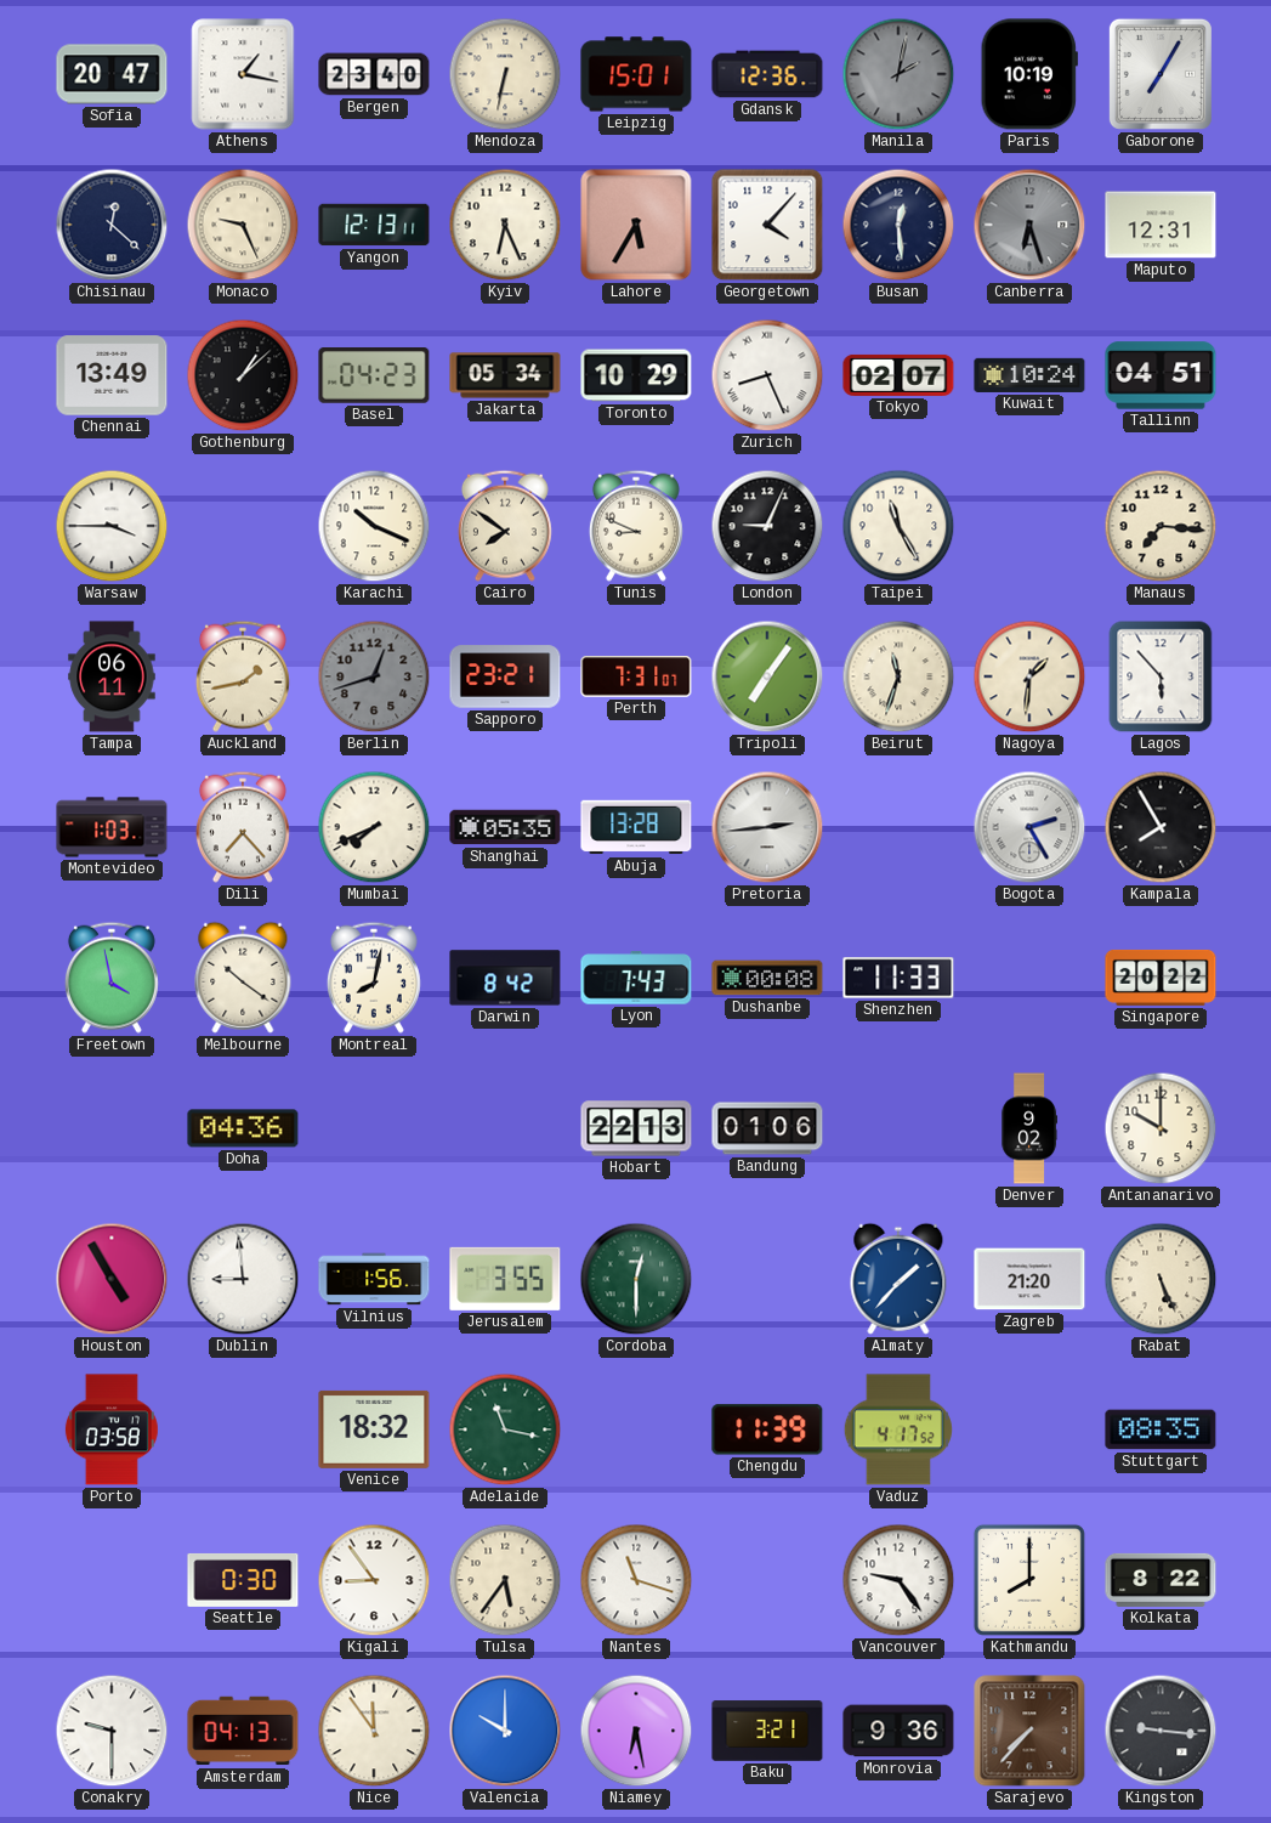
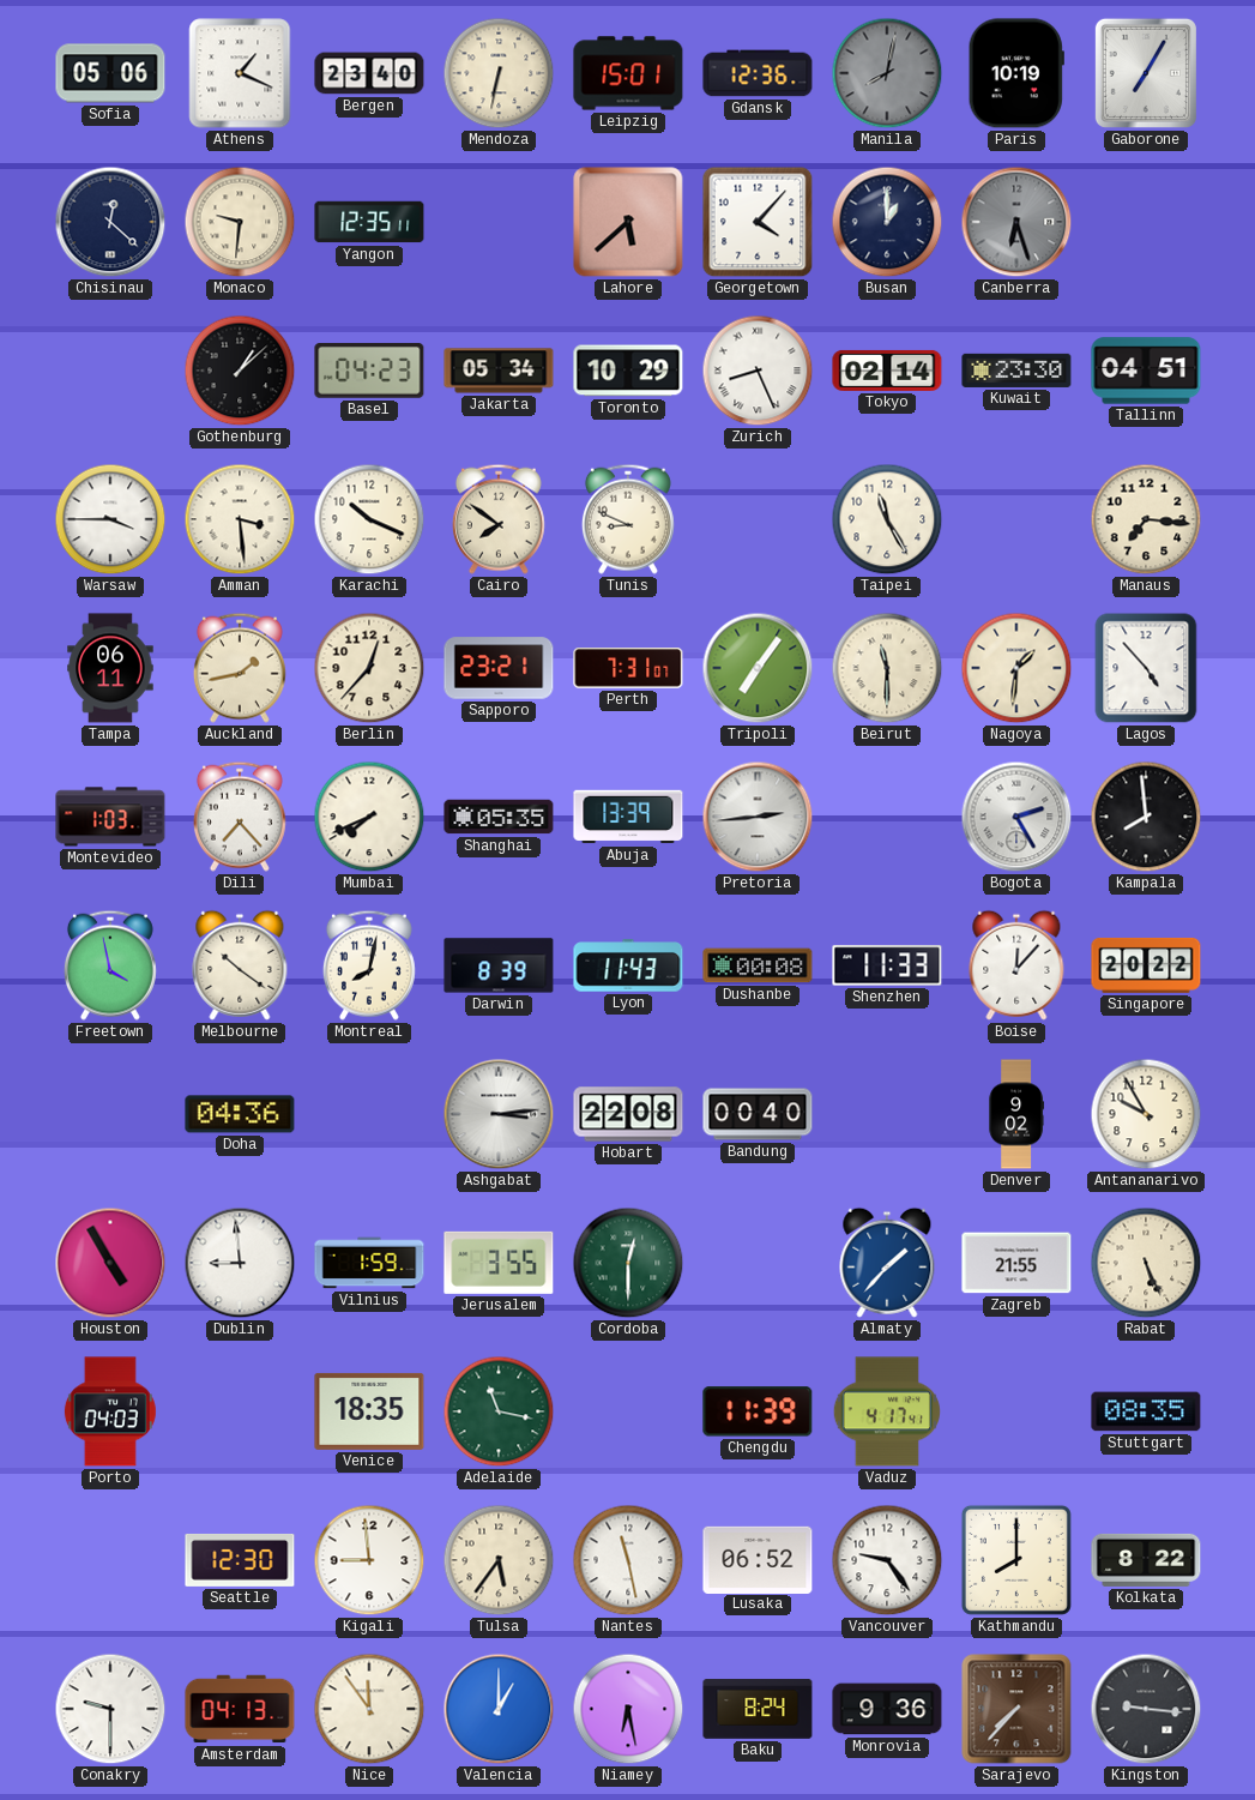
Sofia: 20:47 -> 05:06 (110, 73)
Athens: 1:17 -> 1:19 (240, 73)
Manila: 2:02 -> 8:02 (887, 73)
Monaco: 9:26 -> 9:31 (240, 222)
Yangon: 12:13 -> 12:35 (369, 222)
Kyiv: 6:26 -> none (505, 225)
Lahore: 5:35 -> 5:38 (628, 222)
Busan: 12:29 -> 1:00 (887, 222)
Maputo: 12:31 -> none (1161, 225)
Chennai: 13:49 -> none (112, 375)
Tokyo: 02:07 -> 02:14 (887, 371)
Kuwait: 10:24 -> 23:30 (1016, 371)
Amman: none -> 3:29 (240, 519)
London: 9:04 -> none (767, 526)
Berlin: 12:42 -> 12:37 (369, 668)
Berlin dial: grey -> cream (369, 668)
Beirut: 11:33 -> 11:30 (887, 668)
Lagos: 5:53 -> 4:53 (1146, 668)
Abuja: 13:28 -> 13:39 (628, 817)
Kampala: 7:55 -> 7:59 (1146, 817)
Darwin: 8:42 -> 8:39 (499, 965)
Lyon: 7:43 -> 11:43 (628, 965)
Boise: none -> 12:07 (1016, 965)
Ashgabat: none -> 3:14 (499, 1114)
Hobart: 22:13 -> 22:08 (628, 1114)
Bandung: 01:06 -> 00:40 (758, 1114)
Antananarivo: 10:00 -> 9:55 (1146, 1114)
Vilnius: 1:56 -> 1:59 (369, 1263)
Zagreb: 21:20 -> 21:55 (1016, 1263)
Porto: 03:58 -> 04:03 (110, 1411)
Venice: 18:32 -> 18:35 (369, 1411)
Vaduz: 4:17:52 -> 4:17:41 (887, 1411)
Seattle: 0:30 -> 12:30 (240, 1560)
Kigali: 8:54 -> 8:59 (369, 1560)
Nantes: 11:18 -> 11:28 (628, 1560)
Lusaka: none -> 06:52 (758, 1559)
Valencia: 10:00 -> 1:00 (499, 1709)
Baku: 3:21 -> 8:24 (758, 1709)
